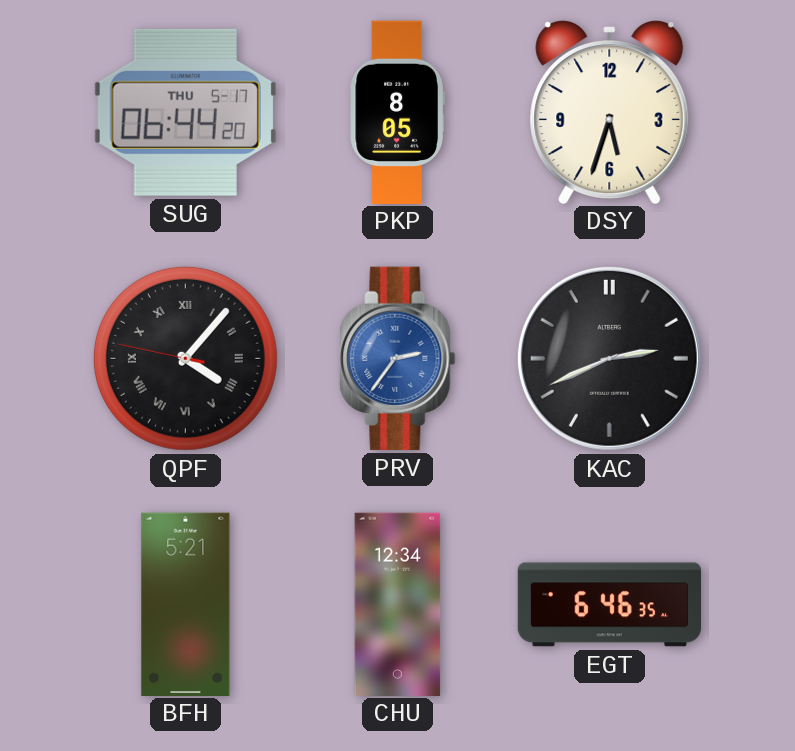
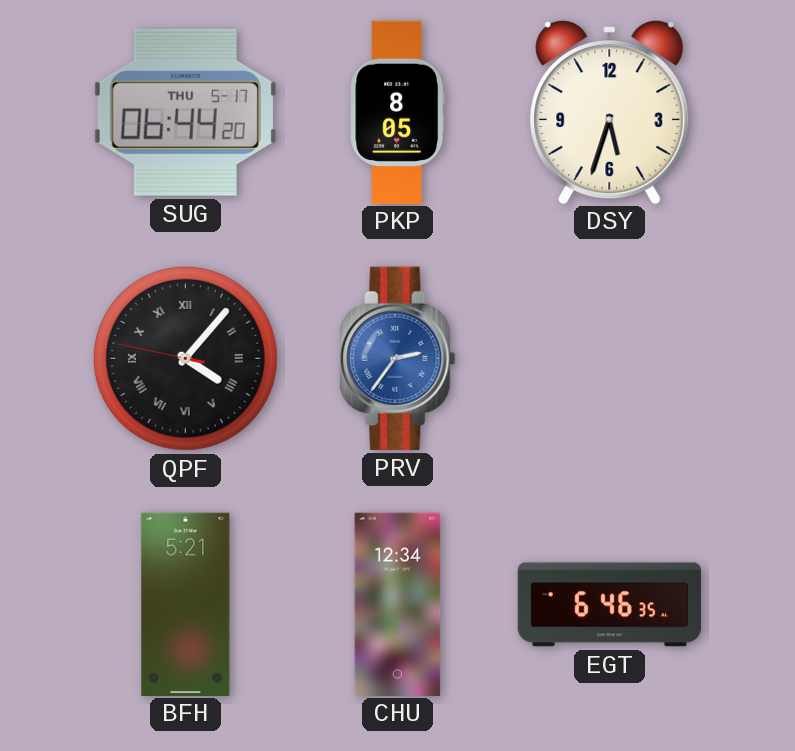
KAC: 2:41 -> none (609, 358)
